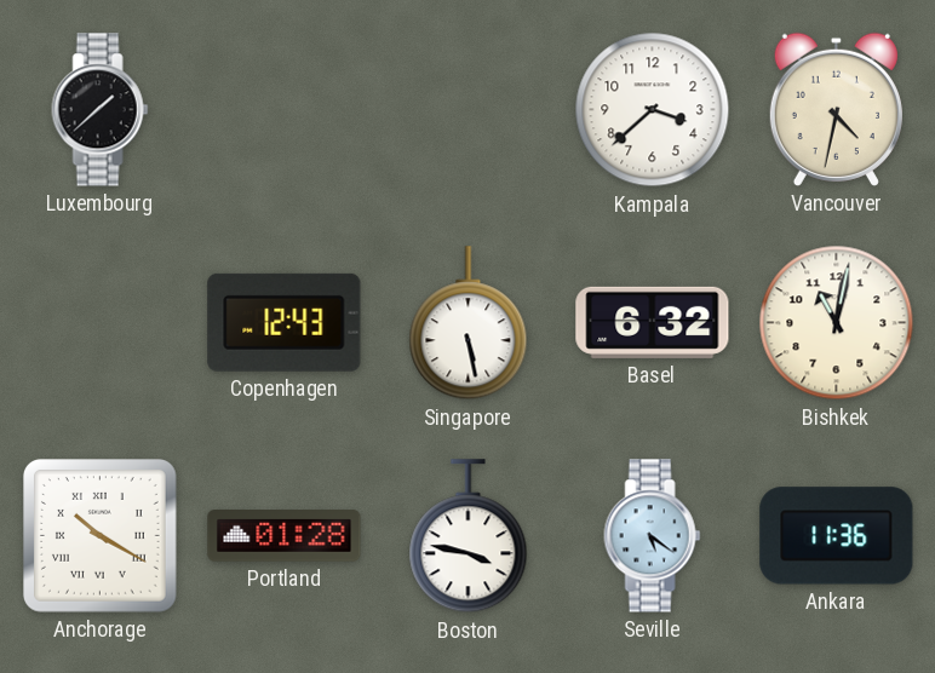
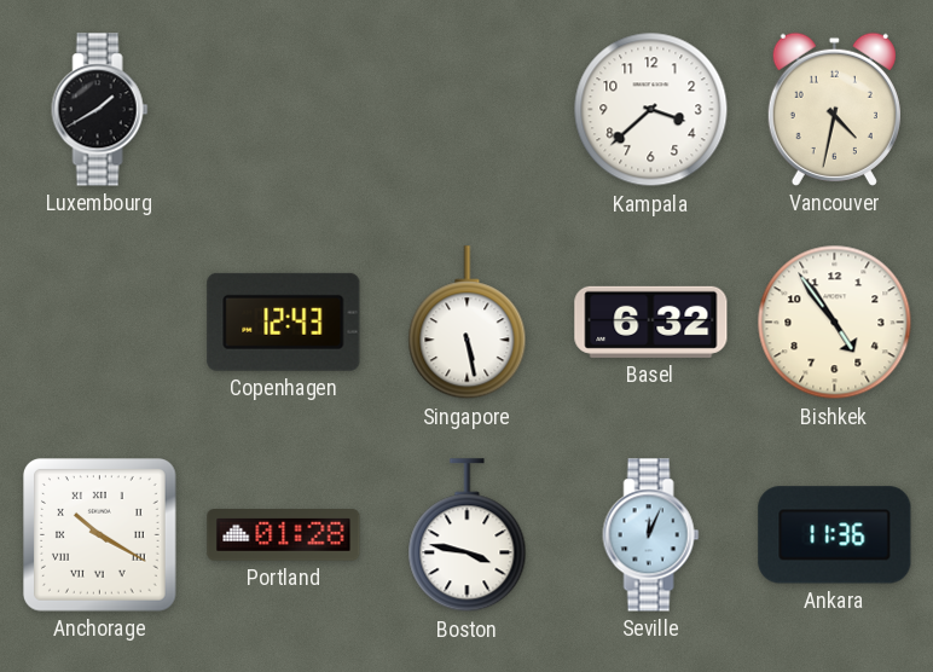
Luxembourg: 1:38 -> 1:40 (100, 110)
Bishkek: 11:02 -> 4:54 (835, 323)
Seville: 5:21 -> 12:04 (651, 535)
